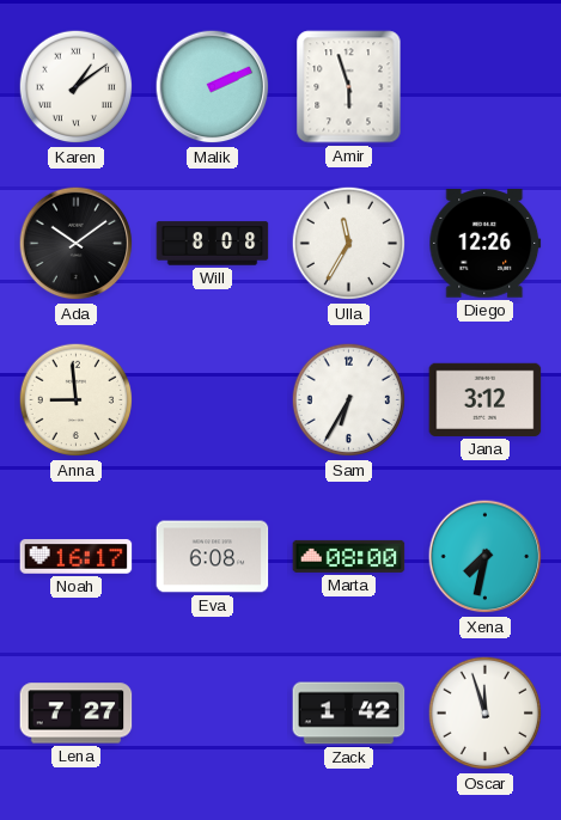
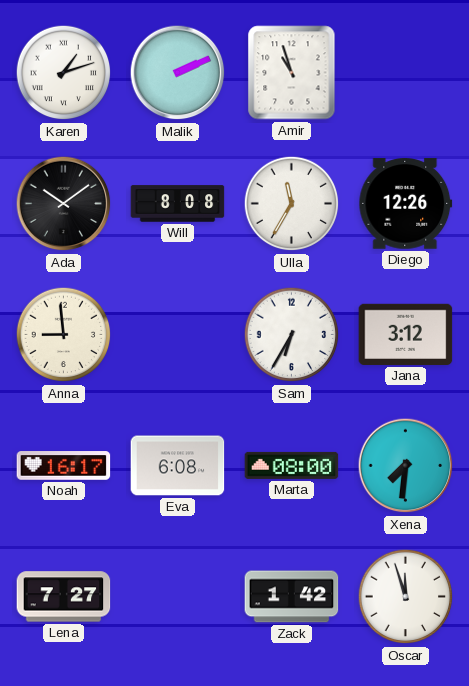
Karen: 1:09 -> 1:12 (64, 73)
Amir: 5:57 -> 10:57 (292, 73)
Xena: 7:32 -> 7:31 (406, 466)
